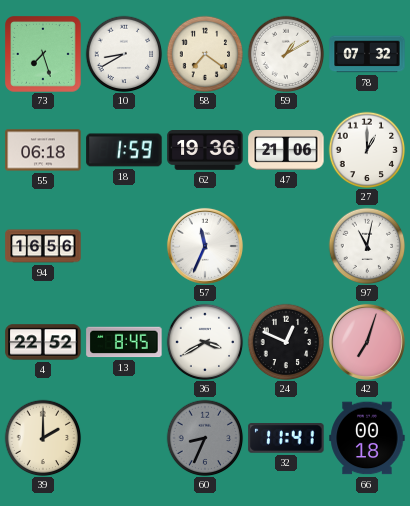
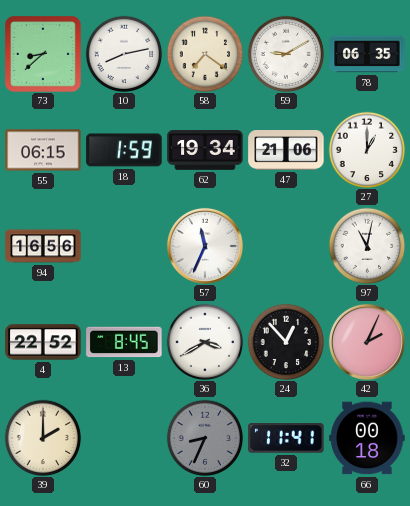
73: 7:27 -> 8:38 (43, 54)
10: 8:40 -> 8:13 (124, 54)
59: 1:10 -> 9:10 (286, 54)
78: 07:32 -> 06:35 (367, 54)
55: 06:18 -> 06:15 (43, 150)
62: 19:36 -> 19:34 (205, 151)
24: 12:49 -> 12:53 (286, 342)
42: 7:03 -> 2:04 (367, 342)
